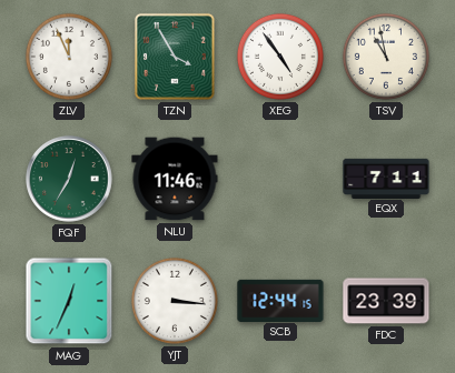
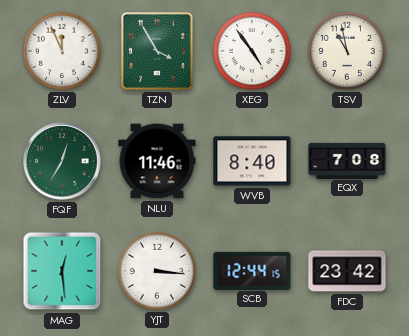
WVB: none -> 8:40 (252, 161)
EQX: 7:11 -> 7:08 (347, 160)
MAG: 12:34 -> 12:29 (62, 271)
FDC: 23:39 -> 23:42 (347, 271)
